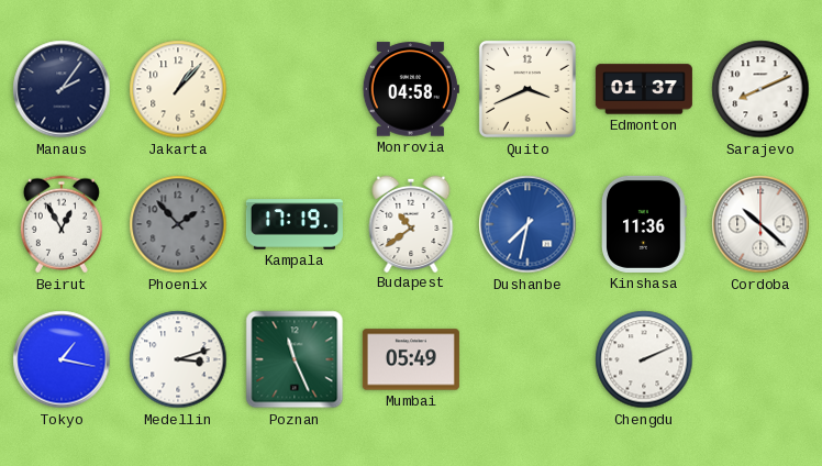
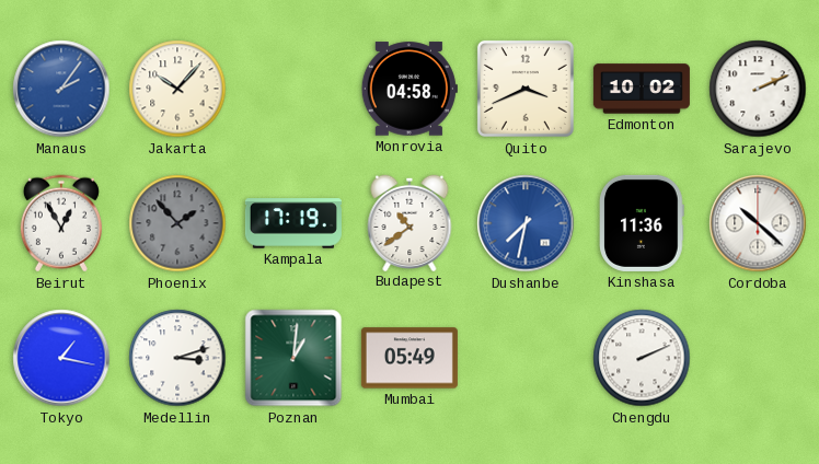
Manaus dial: navy -> blue (61, 89)
Jakarta: 1:07 -> 10:07 (177, 89)
Edmonton: 01:37 -> 10:02 (642, 89)
Sarajevo: 8:11 -> 2:11 (758, 89)
Poznan: 11:26 -> 1:01 (293, 358)
